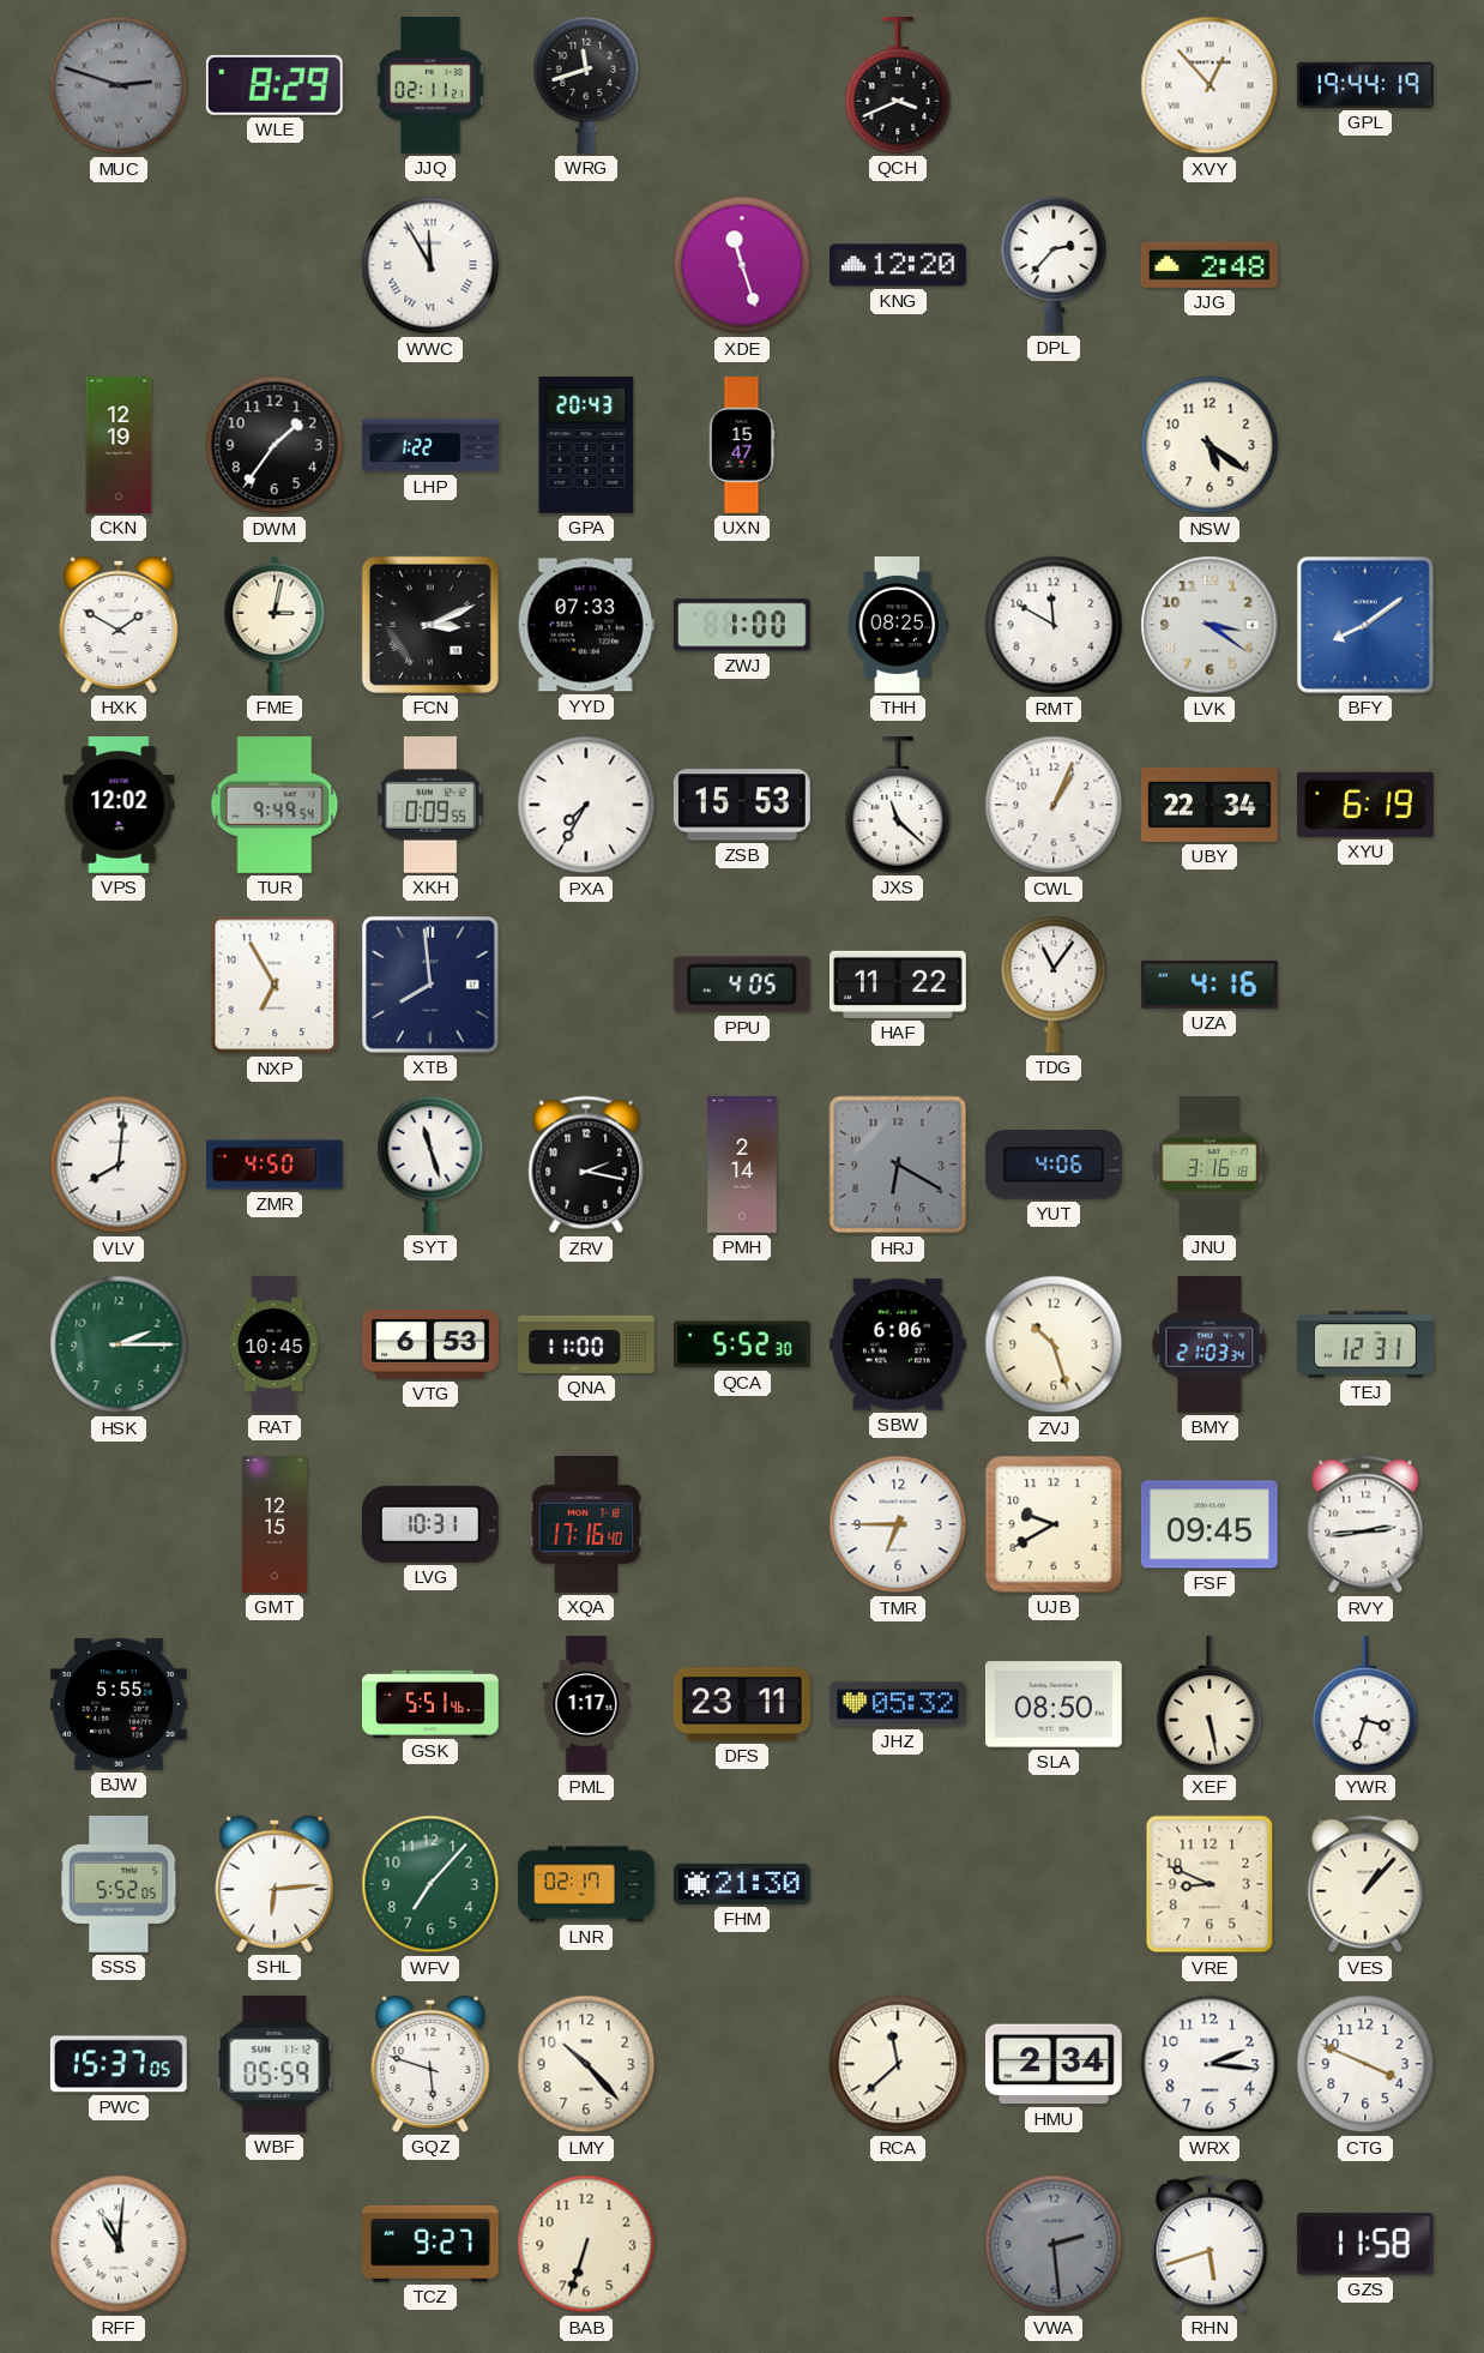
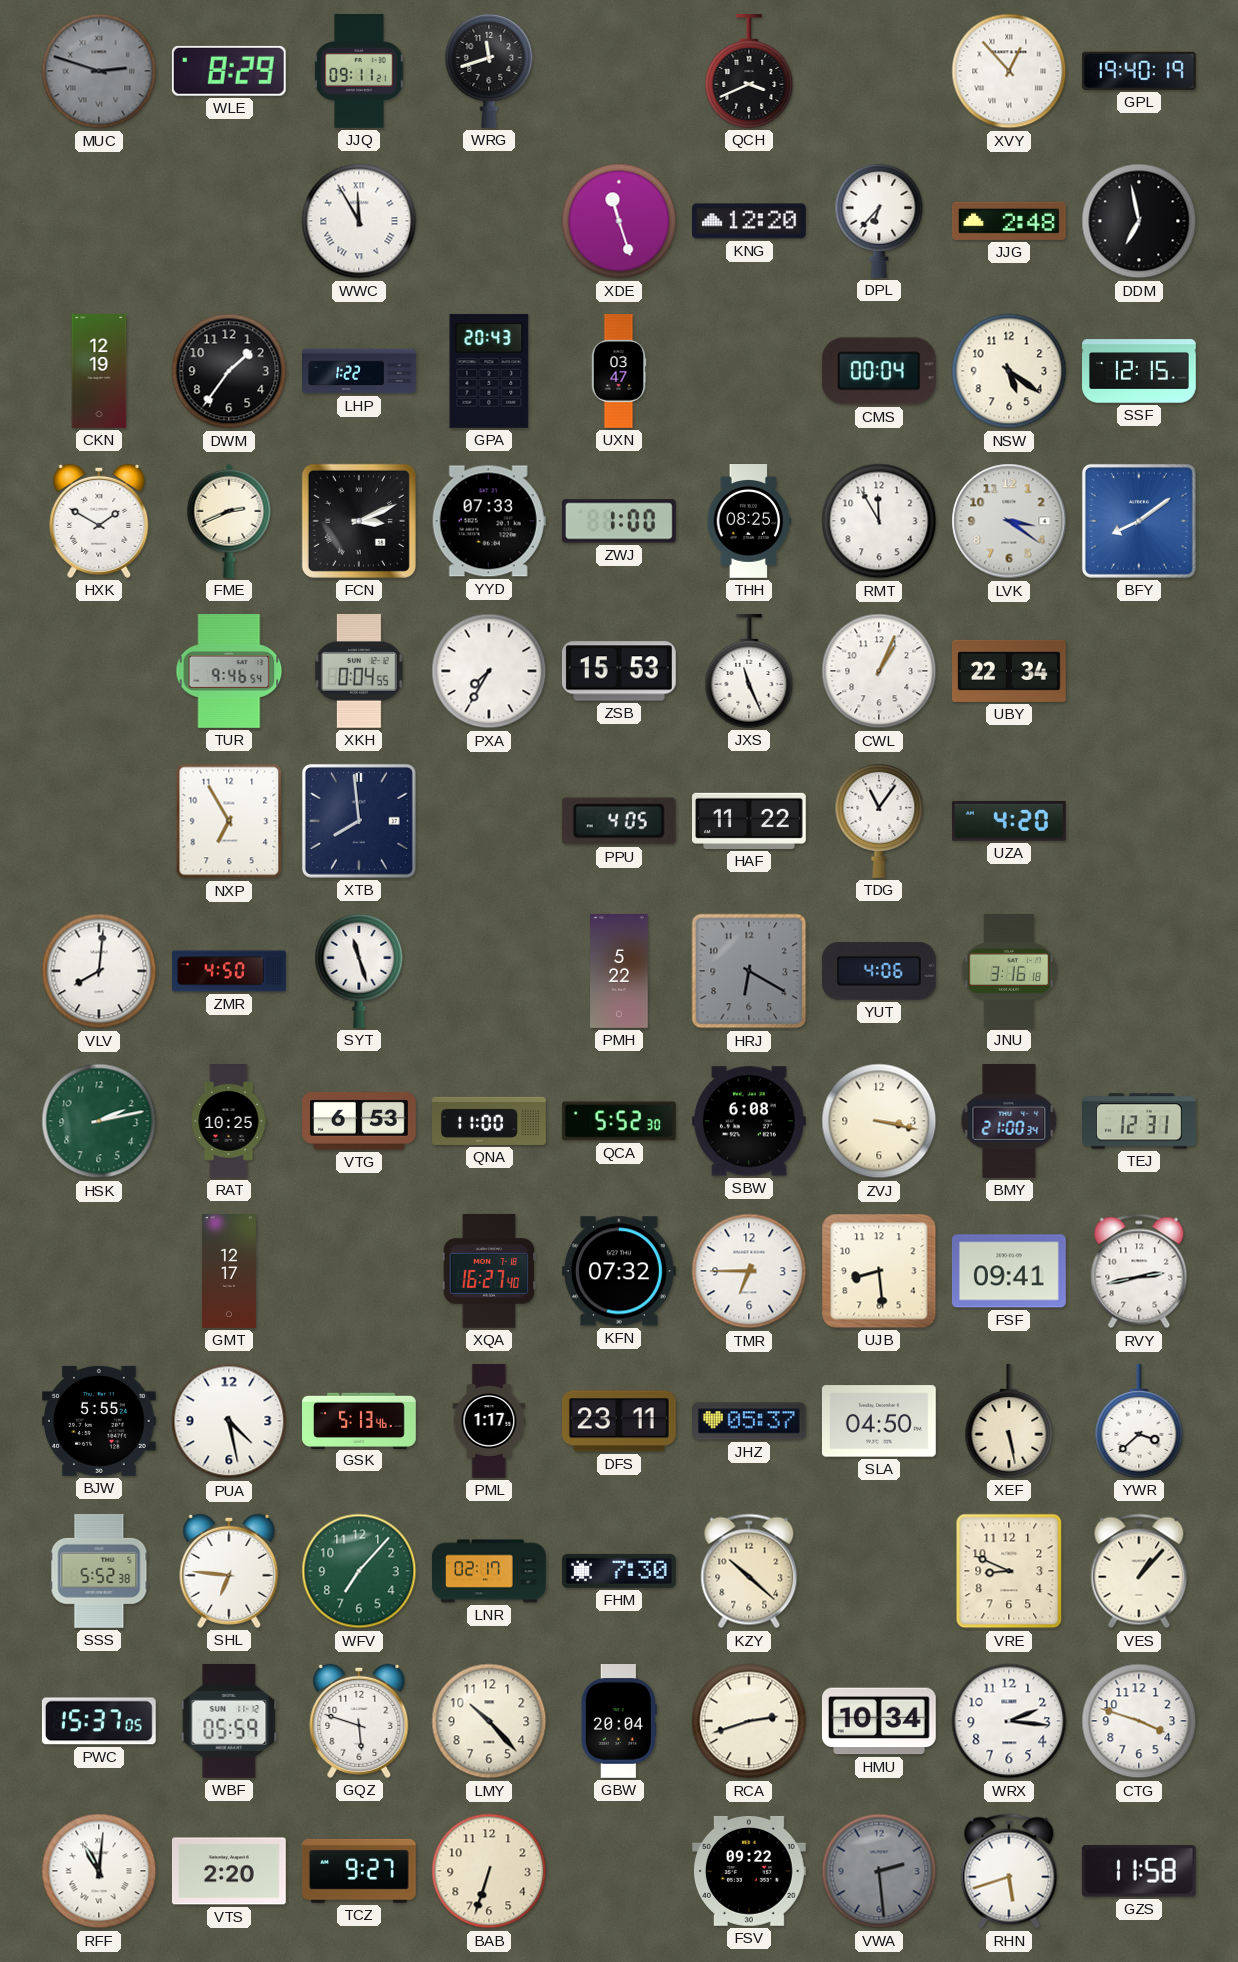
JJQ: 02:11 -> 09:11 (359, 72)
GPL: 19:44 -> 19:40 (1139, 71)
DPL: 2:37 -> 6:37 (879, 221)
DDM: none -> 6:58 (1139, 221)
UXN: 15:47 -> 03:47 (619, 371)
CMS: none -> 00:04 (879, 371)
SSF: none -> 12:15 (1140, 371)
FME: 3:02 -> 2:41 (229, 521)
RMT: 11:50 -> 11:55 (879, 521)
VPS: 12:02 -> none (119, 806)
TUR: 9:49 -> 9:46 (229, 672)
XKH: 0:09 -> 0:04 (359, 671)
JXS: 11:22 -> 11:26 (749, 672)
XYU: 6:19 -> none (1365, 805)
UZA: 4:16 -> 4:20 (1009, 821)
ZRV: 2:17 -> none (586, 1165)
PMH: 2:14 -> 5:22 (619, 972)
HSK: 2:15 -> 2:13 (99, 1121)
RAT: 10:45 -> 10:25 (229, 1122)
SBW: 6:06 -> 6:08 (749, 1121)
ZVJ: 10:27 -> 3:17 (879, 1121)
BMY: 21:03 -> 21:00 (1009, 1121)
GMT: 12:15 -> 12:17 (229, 1271)
LVG: 10:31 -> none (430, 1524)
XQA: 17:16 -> 16:27 (489, 1271)
KFN: none -> 07:32 (619, 1271)
UJB: 9:40 -> 8:29 (879, 1271)
FSF: 09:45 -> 09:41 (1009, 1271)
RVY: 2:44 -> 2:43 (1139, 1271)
PUA: none -> 4:28 (229, 1421)
GSK: 5:51 -> 5:13 (360, 1420)
JHZ: 05:32 -> 05:37 (750, 1421)
SLA: 08:50 -> 04:50 (879, 1421)
YWR: 3:33 -> 3:38 (1139, 1422)
SSS: 5:52:05 -> 5:52:38 (99, 1571)
SHL: 6:14 -> 6:46 (229, 1571)
FHM: 21:30 -> 7:30 (619, 1571)
KZY: none -> 10:22 (749, 1571)
GBW: none -> 20:04 (619, 1722)
RCA: 11:38 -> 2:42 (749, 1721)
HMU: 2:34 -> 10:34 (879, 1721)
CTG: 3:49 -> 3:48 (1139, 1721)
VTS: none -> 2:20 (229, 1871)
FSV: none -> 09:22 (749, 1871)
